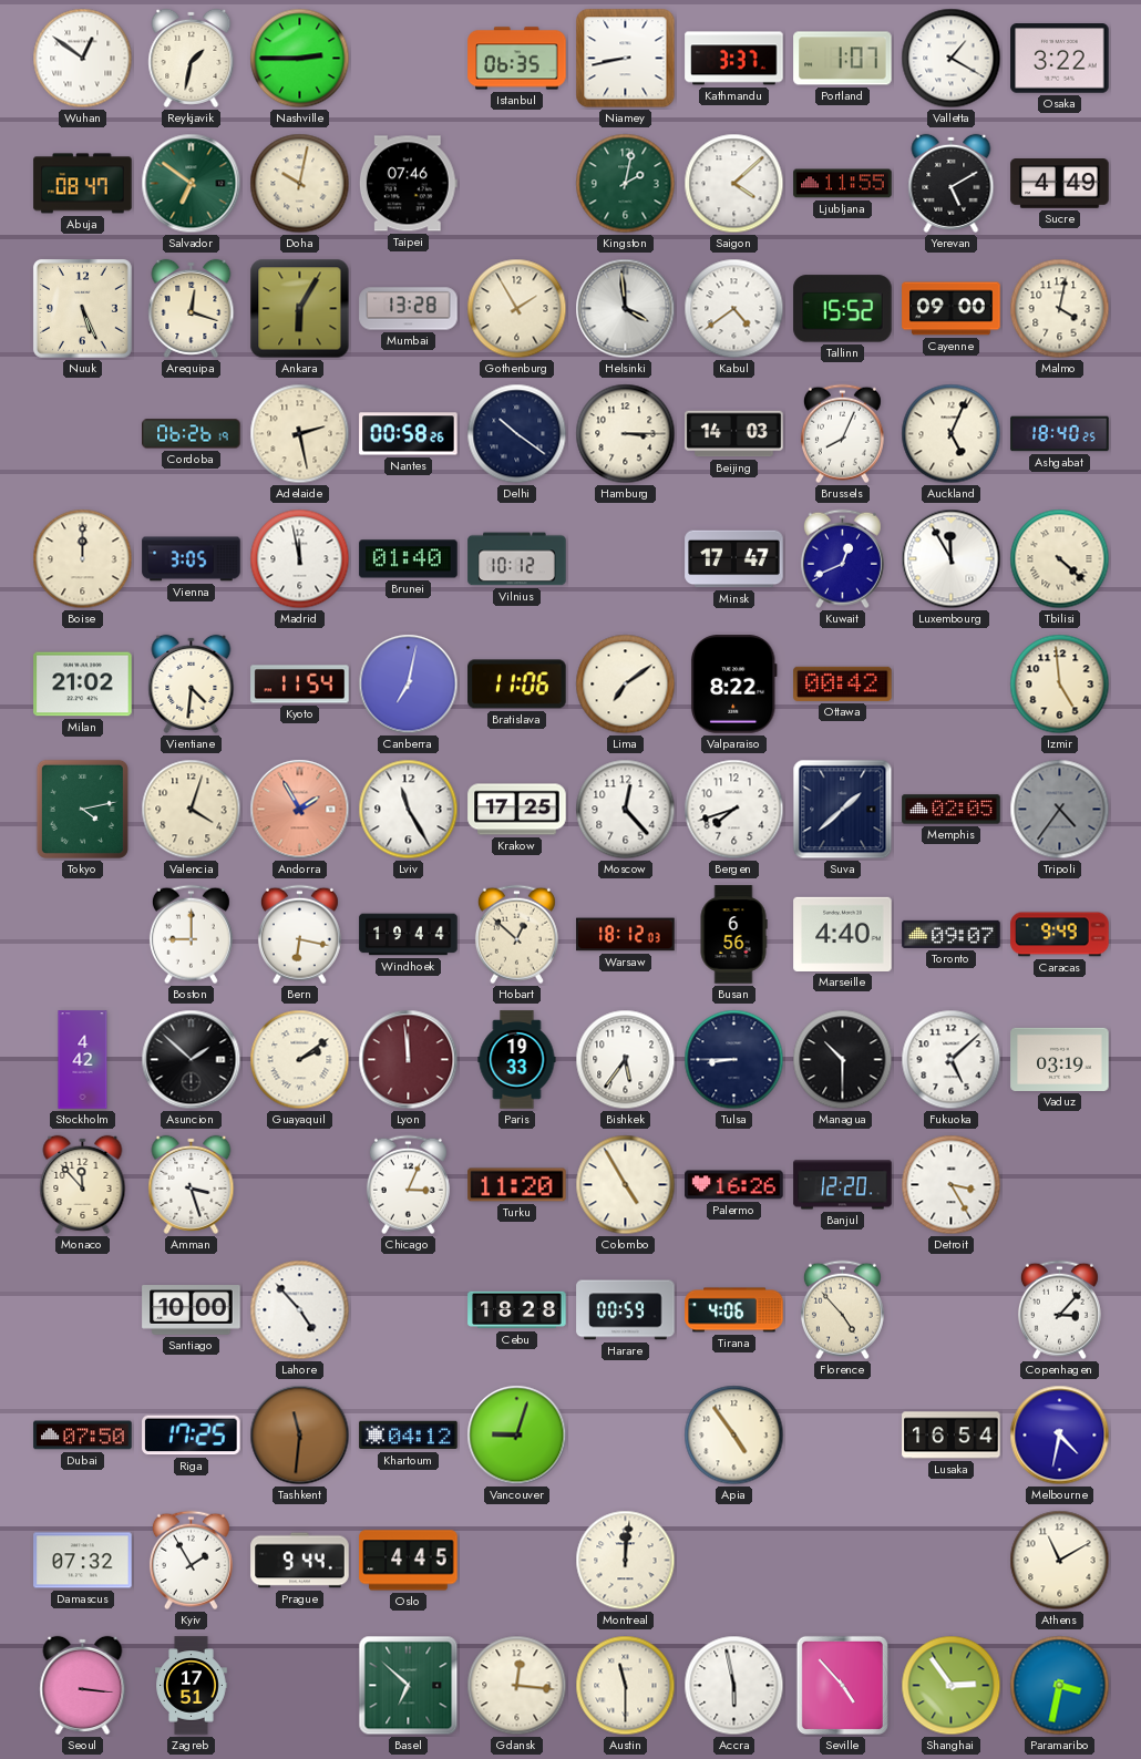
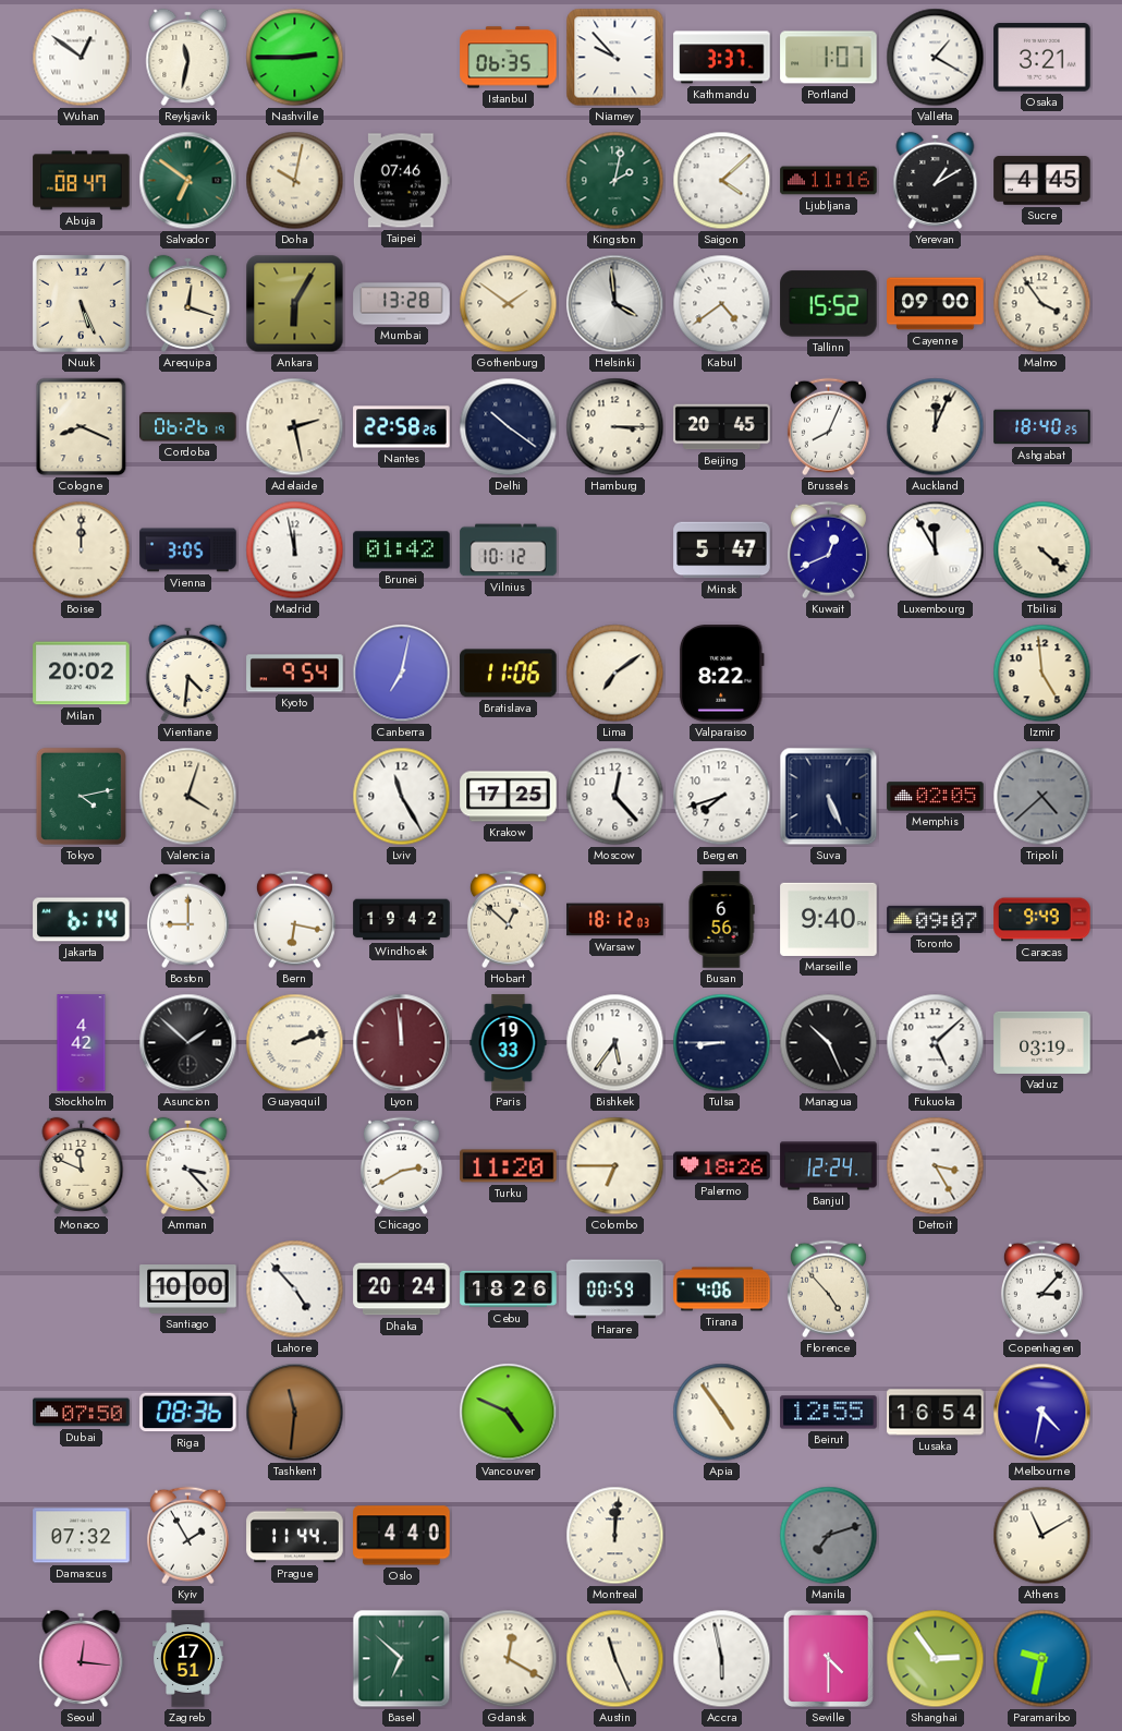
Reykjavik: 1:32 -> 11:32 (188, 57)
Niamey: 8:43 -> 9:53 (615, 58)
Osaka: 3:22 -> 3:21 (1042, 58)
Ljubljana: 11:55 -> 11:16 (829, 181)
Yerevan: 5:10 -> 1:10 (936, 180)
Sucre: 4:49 -> 4:45 (1042, 181)
Gothenburg: 1:55 -> 1:51 (509, 304)
Malmo: 4:02 -> 3:54 (1042, 304)
Cologne: none -> 8:19 (82, 427)
Nantes: 00:58 -> 22:58 (402, 427)
Beijing: 14:03 -> 20:45 (722, 427)
Auckland: 5:04 -> 12:04 (936, 427)
Brunei: 01:40 -> 01:42 (402, 550)
Minsk: 17:47 -> 5:47 (722, 550)
Milan: 21:02 -> 20:02 (82, 674)
Kyoto: 11:54 -> 9:54 (295, 674)
Ottawa: 00:42 -> none (843, 683)
Andorra: 1:55 -> none (300, 810)
Suva: 1:38 -> 5:26 (829, 797)
Tripoli: 4:36 -> 4:38 (1042, 797)
Jakarta: none -> 6:14 (82, 920)
Windhoek: 19:44 -> 19:42 (402, 920)
Marseille: 4:40 -> 9:40 (829, 919)
Guayaquil: 2:09 -> 2:12 (295, 1043)
Managua: 10:30 -> 10:26 (829, 1043)
Monaco: 11:53 -> 11:49 (82, 1165)
Amman: 3:27 -> 3:23 (188, 1165)
Chicago: 3:04 -> 2:40 (401, 1166)
Colombo: 4:55 -> 6:45 (615, 1166)
Palermo: 16:26 -> 18:26 (722, 1166)
Banjul: 12:20 -> 12:24 (829, 1166)
Dhaka: none -> 20:24 (402, 1290)
Cebu: 18:28 -> 18:26 (509, 1290)
Riga: 17:25 -> 08:36 (188, 1413)
Khartoum: 04:12 -> none (409, 1436)
Vancouver: 9:03 -> 4:49 (509, 1413)
Beirut: none -> 12:55 (829, 1413)
Prague: 9:44 -> 11:44 (295, 1536)
Oslo: 4:45 -> 4:40 (402, 1536)
Manila: none -> 7:12 (829, 1536)
Seoul: 3:16 -> 12:16 (82, 1658)
Gdansk: 12:16 -> 12:20 (509, 1659)
Austin: 11:30 -> 11:26 (615, 1659)
Seville: 4:53 -> 4:30 (828, 1658)
Paramaribo: 3:32 -> 9:32 (1042, 1659)
